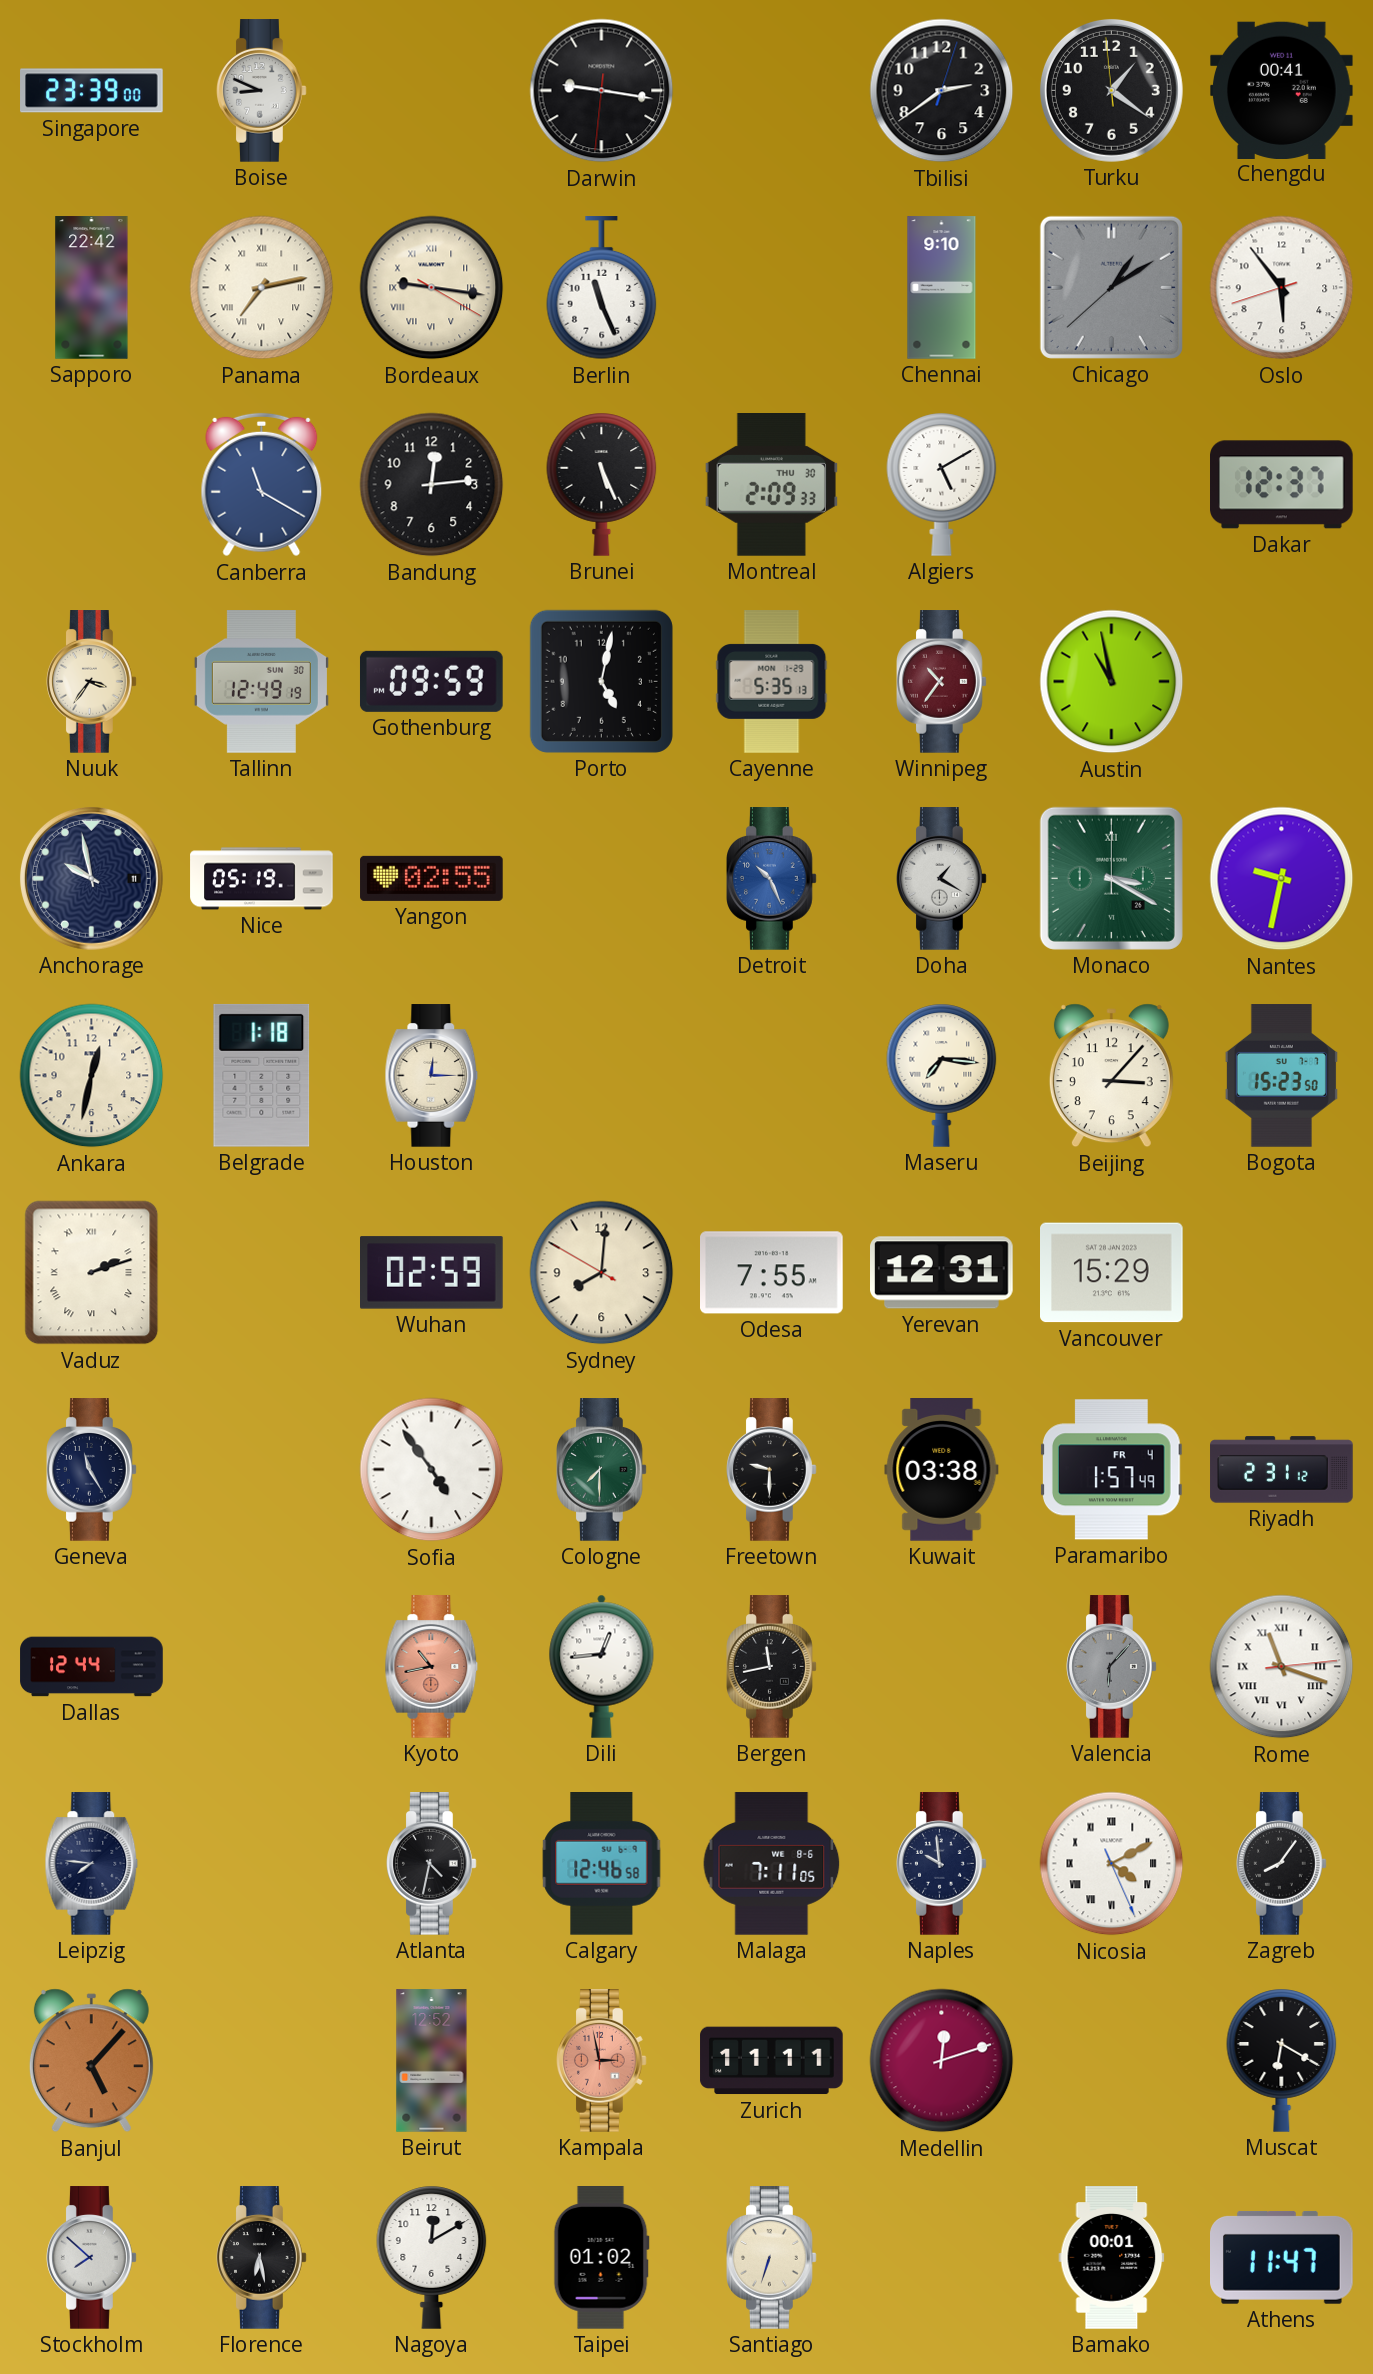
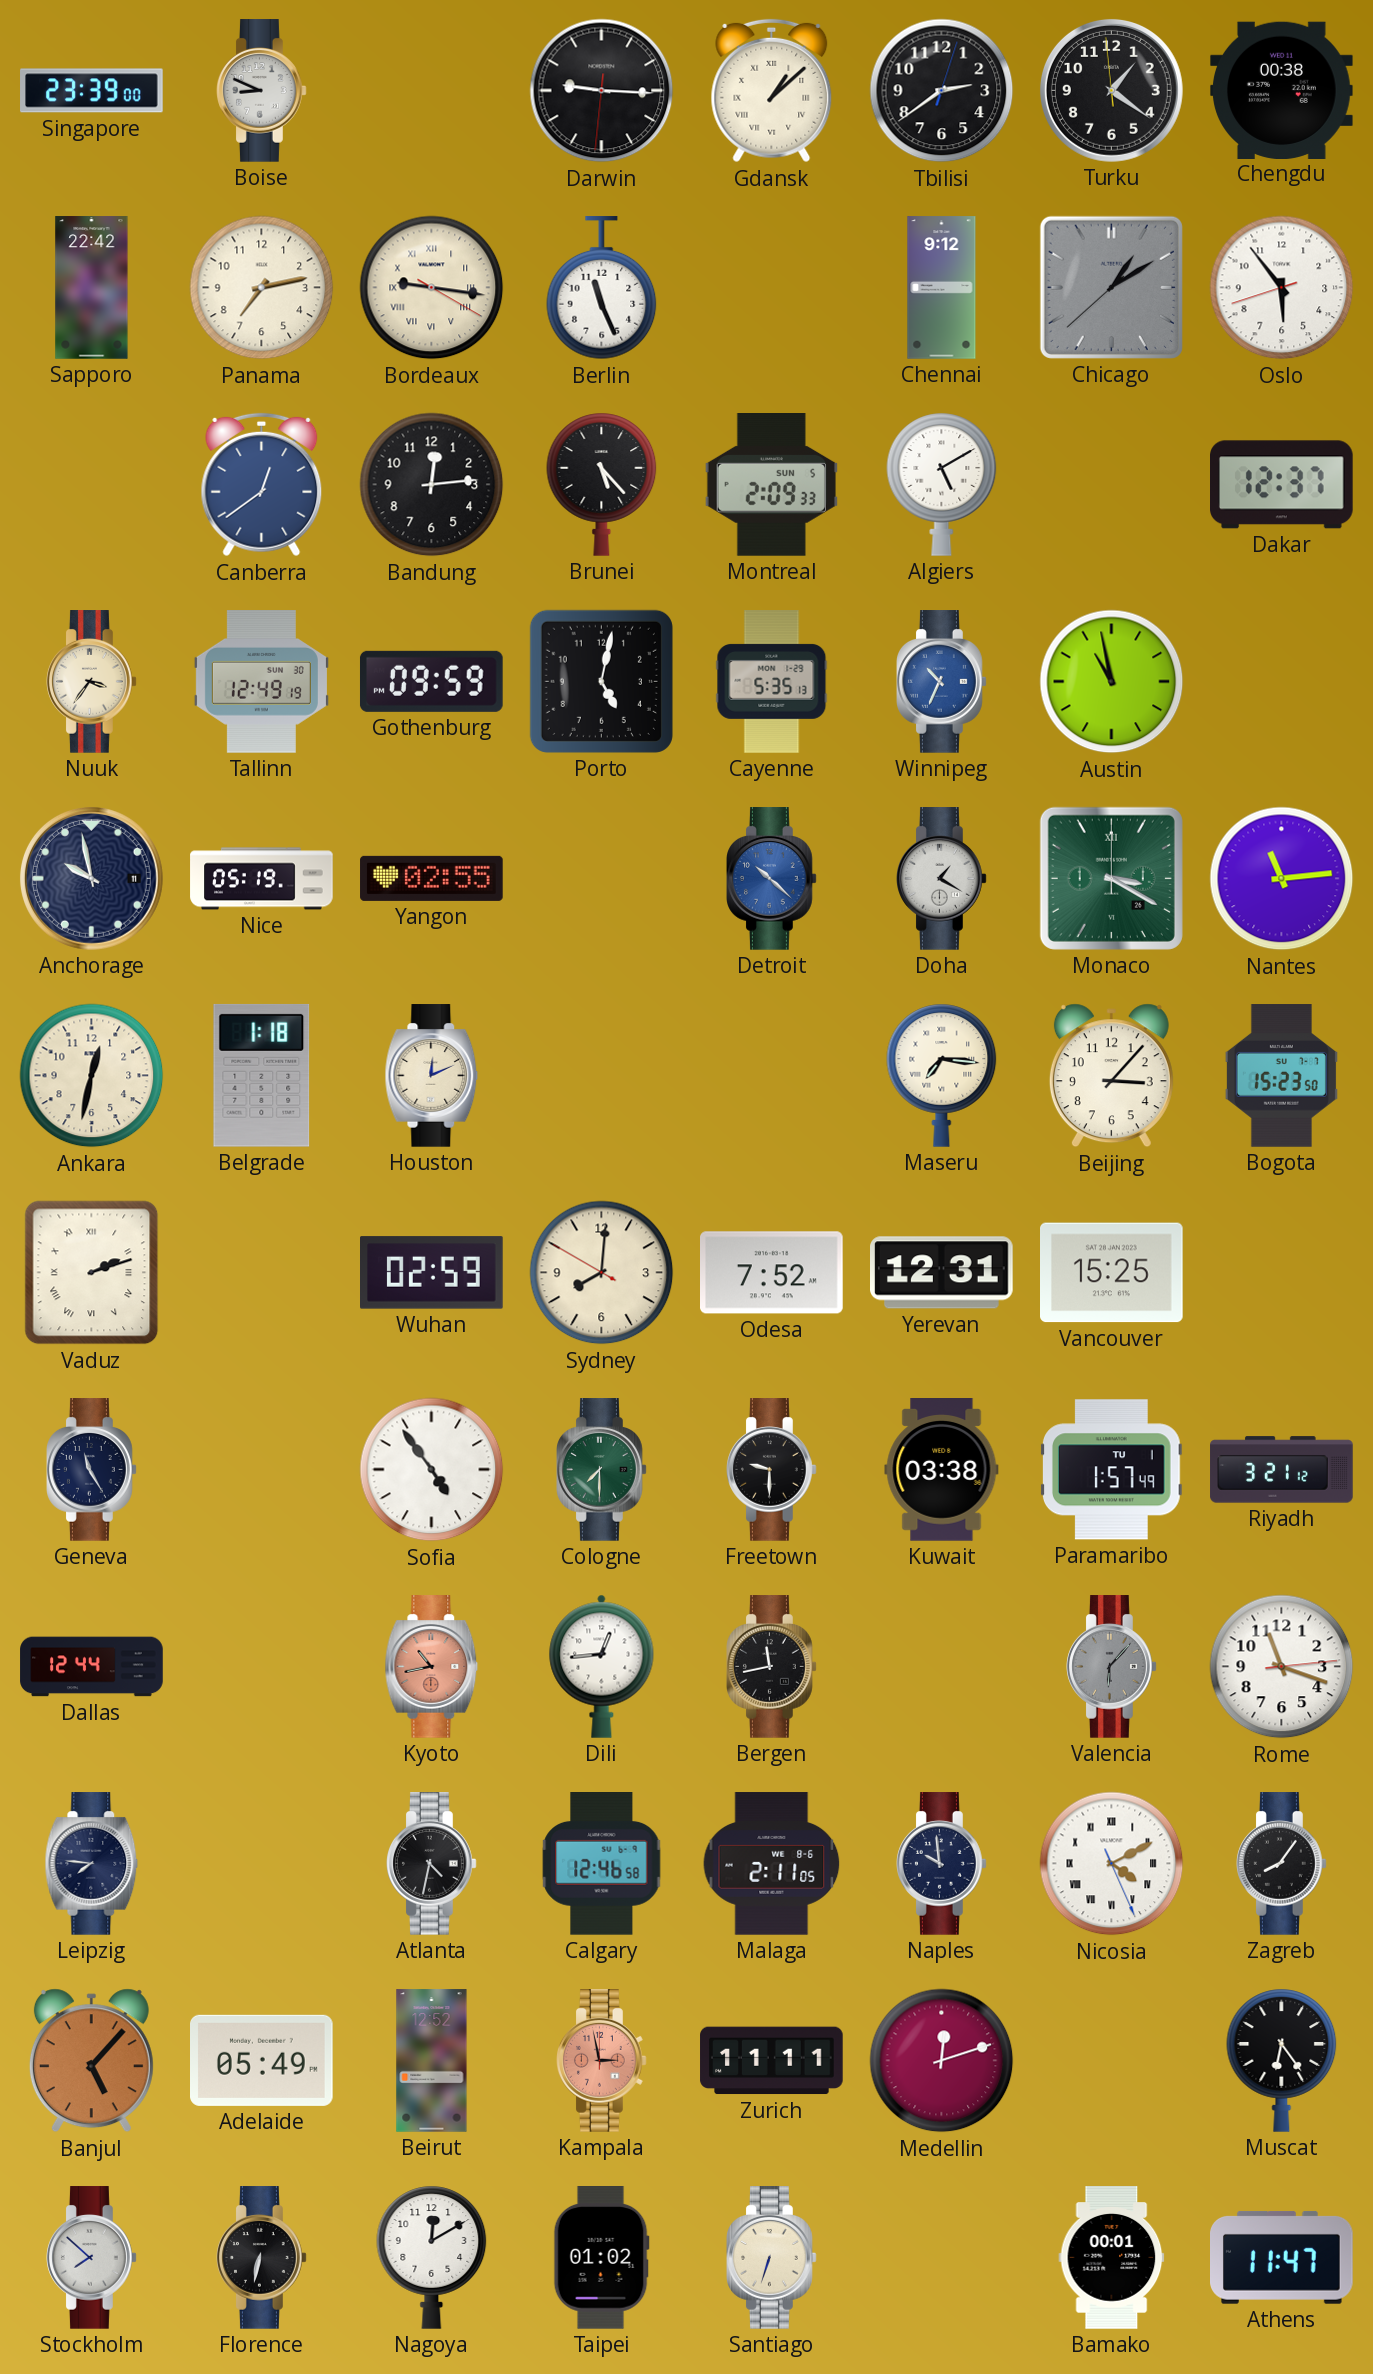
Darwin: 9:16 -> 9:15 (602, 91)
Gdansk: none -> 1:08 (772, 91)
Chengdu: 00:41 -> 00:38 (1282, 90)
Panama numerals: Roman -> Arabic (262, 288)
Chennai: 9:10 -> 9:12 (942, 288)
Canberra: 11:20 -> 12:39 (262, 485)
Brunei: 5:26 -> 5:23 (602, 484)
Montreal date: THU 30 -> SUN 5 (771, 485)
Winnipeg: 10:36 -> 10:34 (942, 682)
Winnipeg dial: burgundy -> blue (942, 682)
Detroit: 10:26 -> 10:22 (772, 879)
Nantes: 9:32 -> 11:14 (1282, 879)
Houston: 12:15 -> 12:11 (432, 1076)
Odesa: 7:55 -> 7:52 (772, 1273)
Vancouver: 15:29 -> 15:25 (1112, 1273)
Paramaribo date: FR 4 -> TU 1 (1112, 1470)
Riyadh: 2:31 -> 3:21 (1282, 1470)
Rome numerals: Roman -> Arabic (1282, 1667)
Malaga: 7:11 -> 2:11 (772, 1864)
Adelaide: none -> 05:49 (262, 2060)
Muscat: 6:20 -> 6:24 (1282, 2060)
Florence: 6:28 -> 6:32 (262, 2258)
